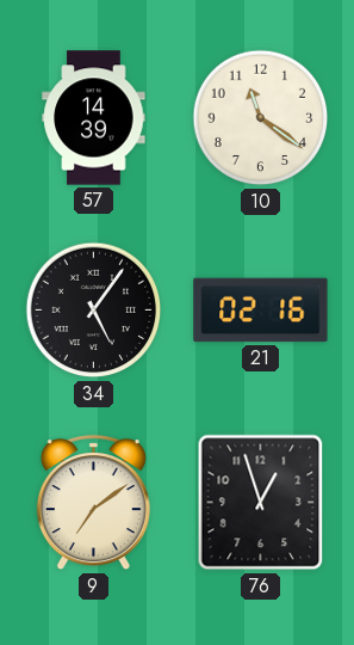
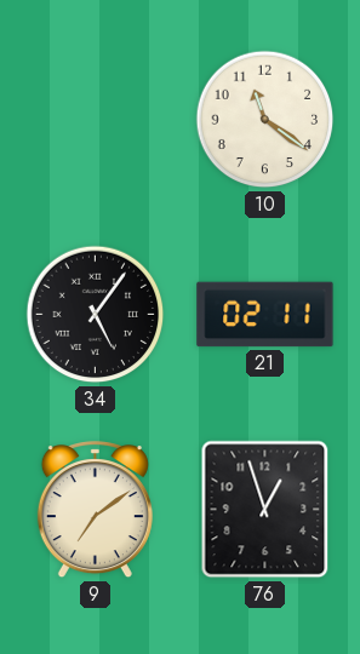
57: 14:39 -> none (94, 118)
21: 02:16 -> 02:11 (265, 315)
